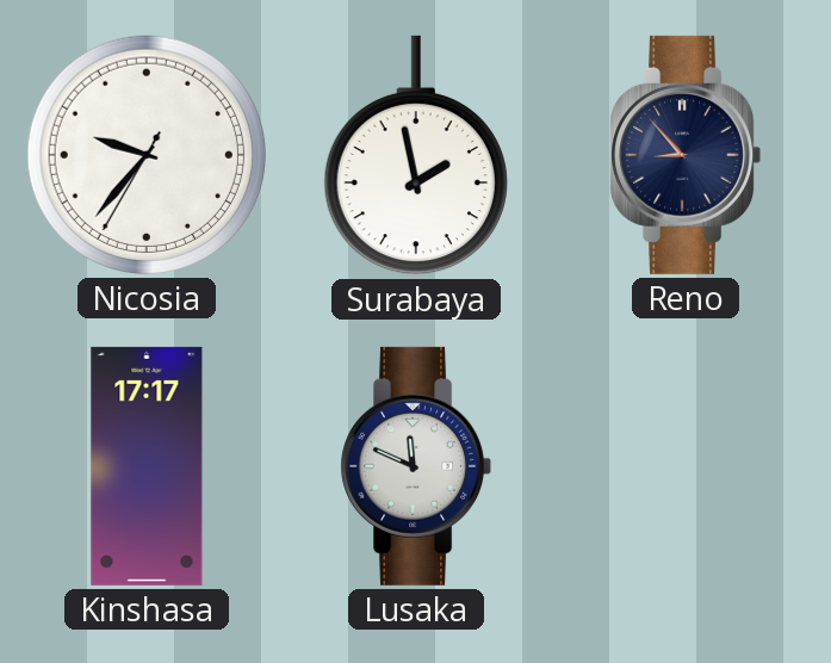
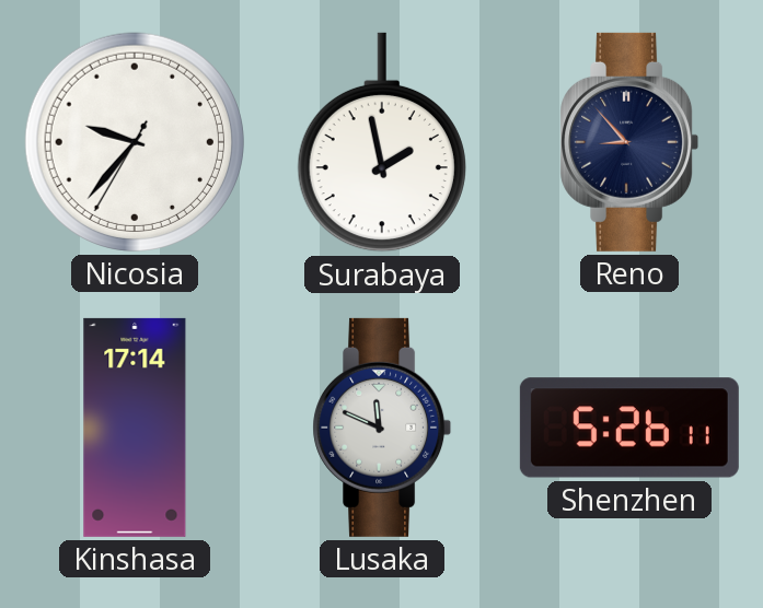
Kinshasa: 17:17 -> 17:14 (135, 428)
Shenzhen: none -> 5:26 (629, 428)
